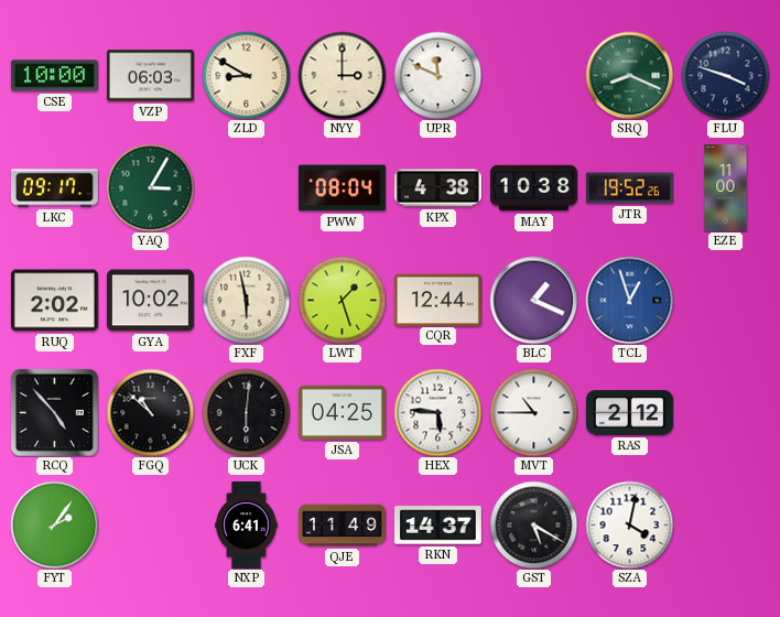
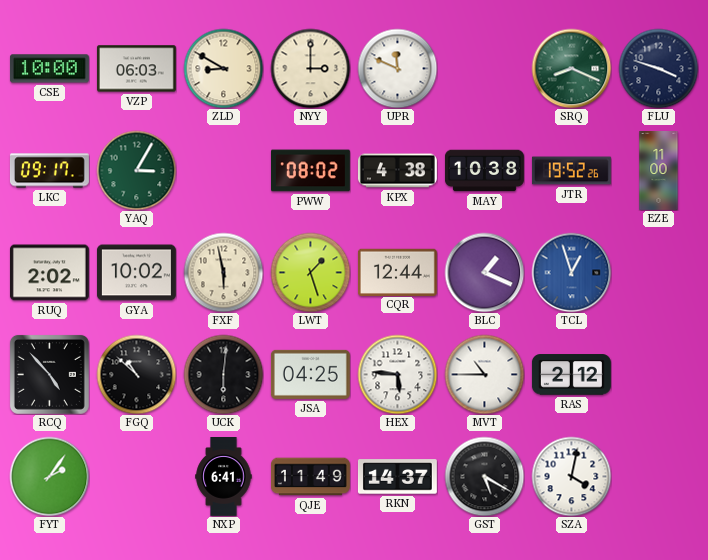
PWW: 08:04 -> 08:02 (310, 171)
